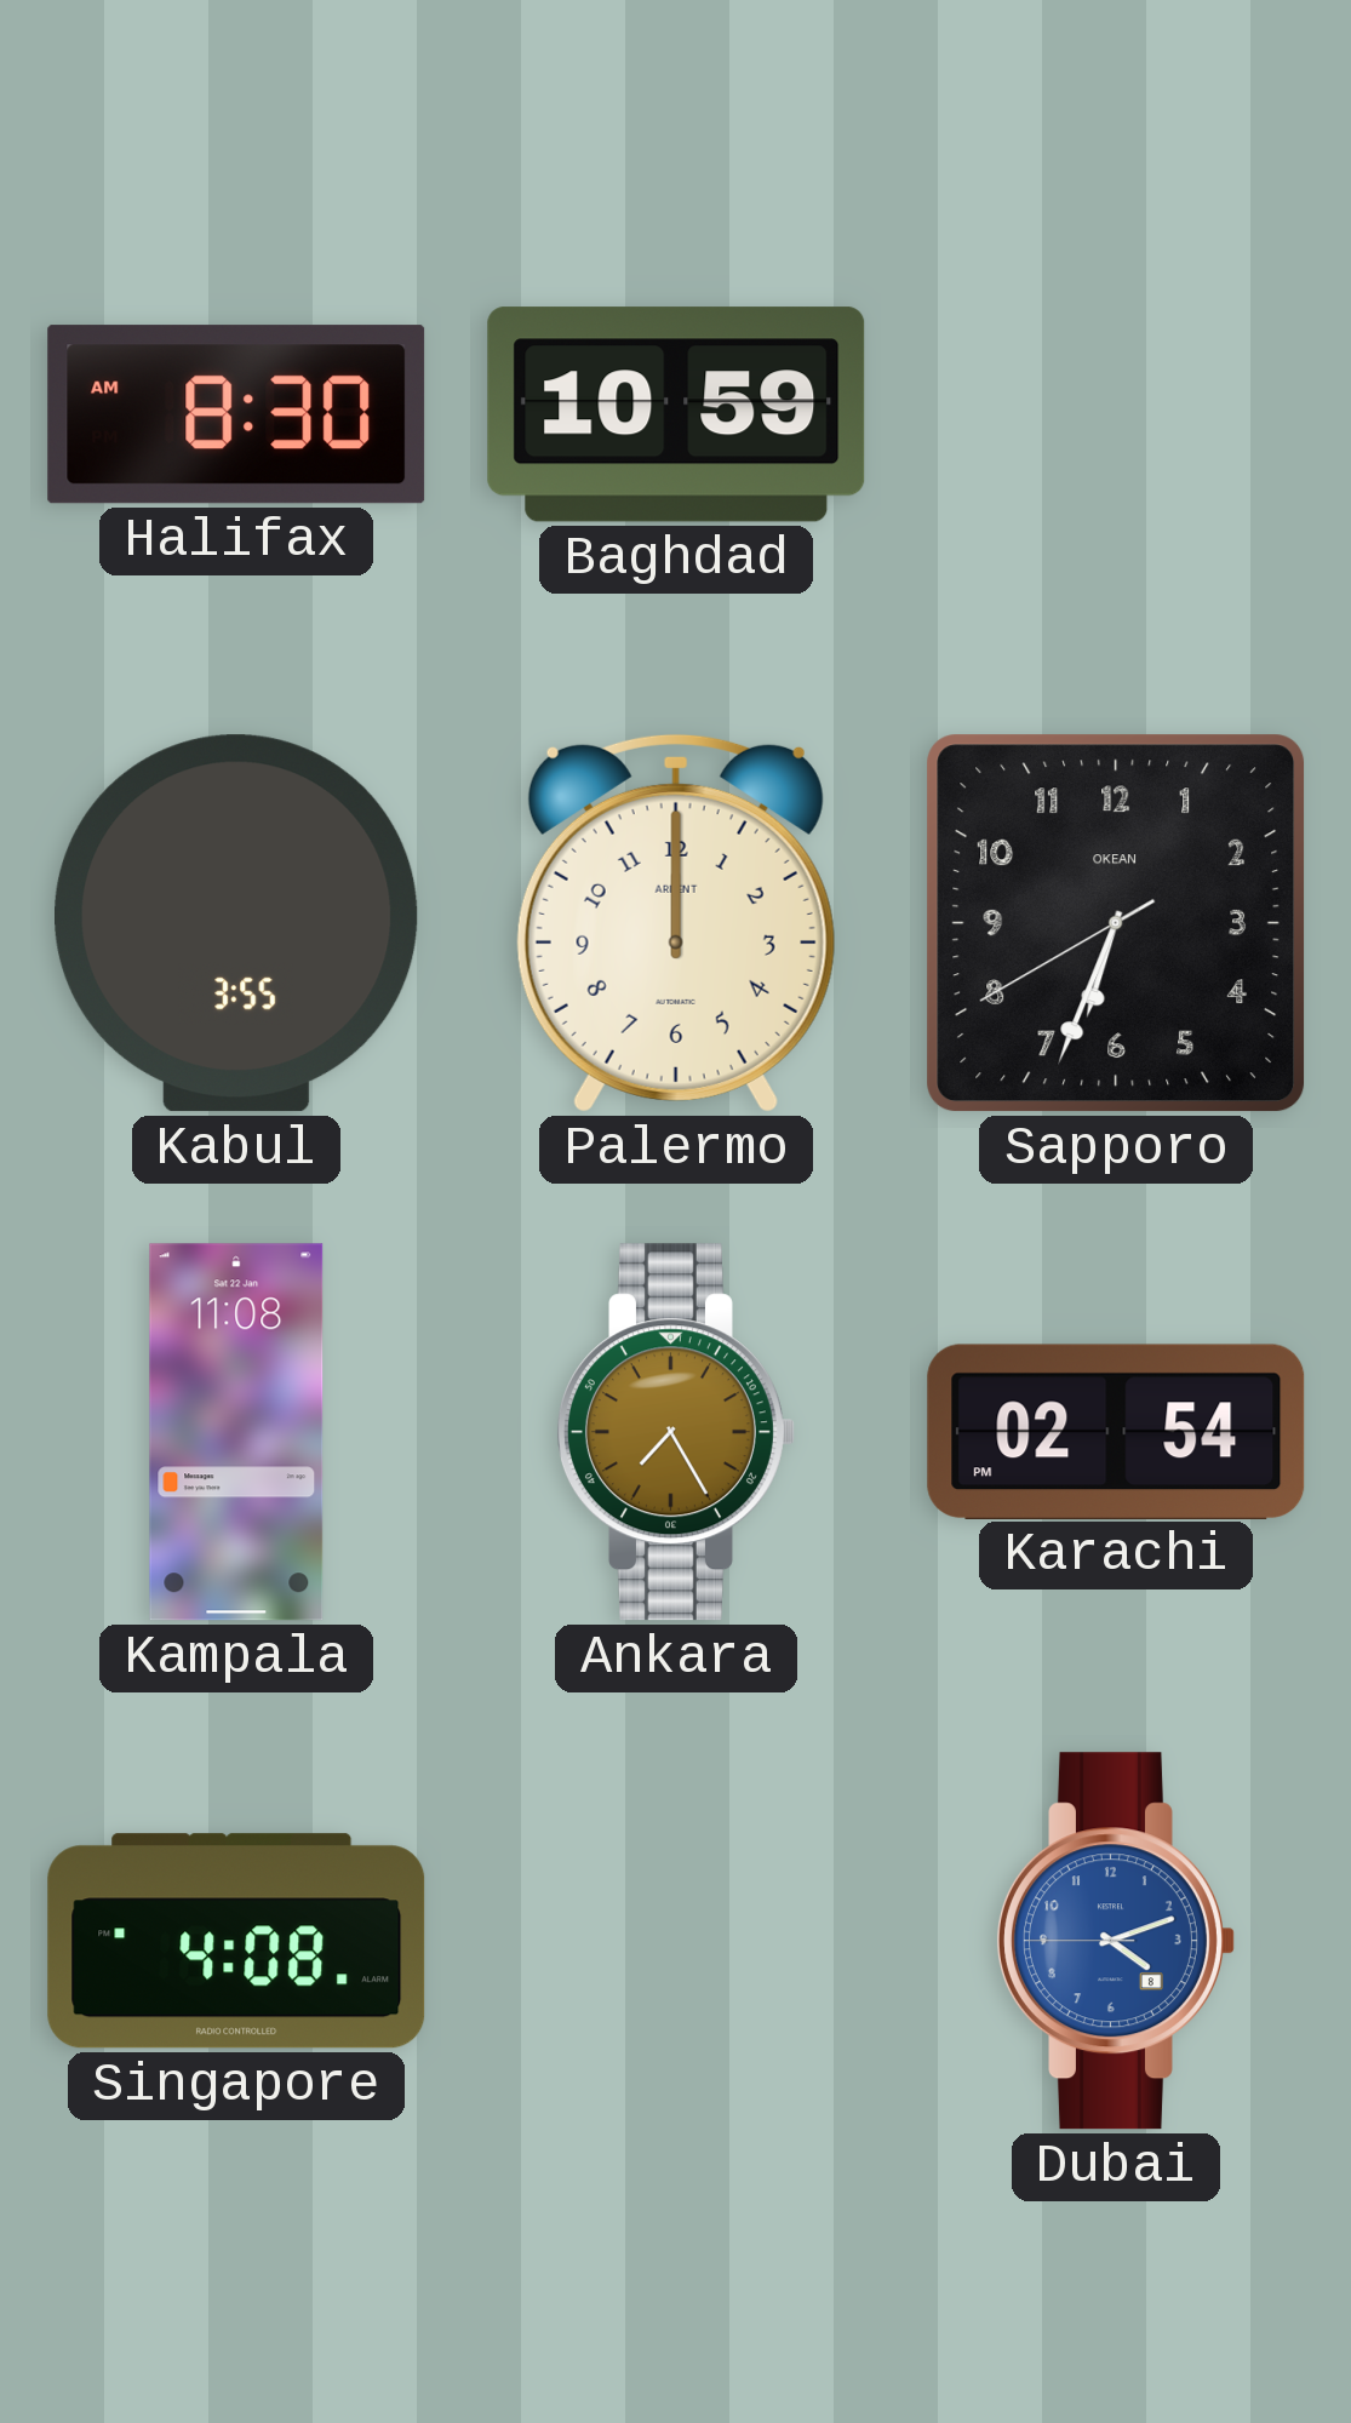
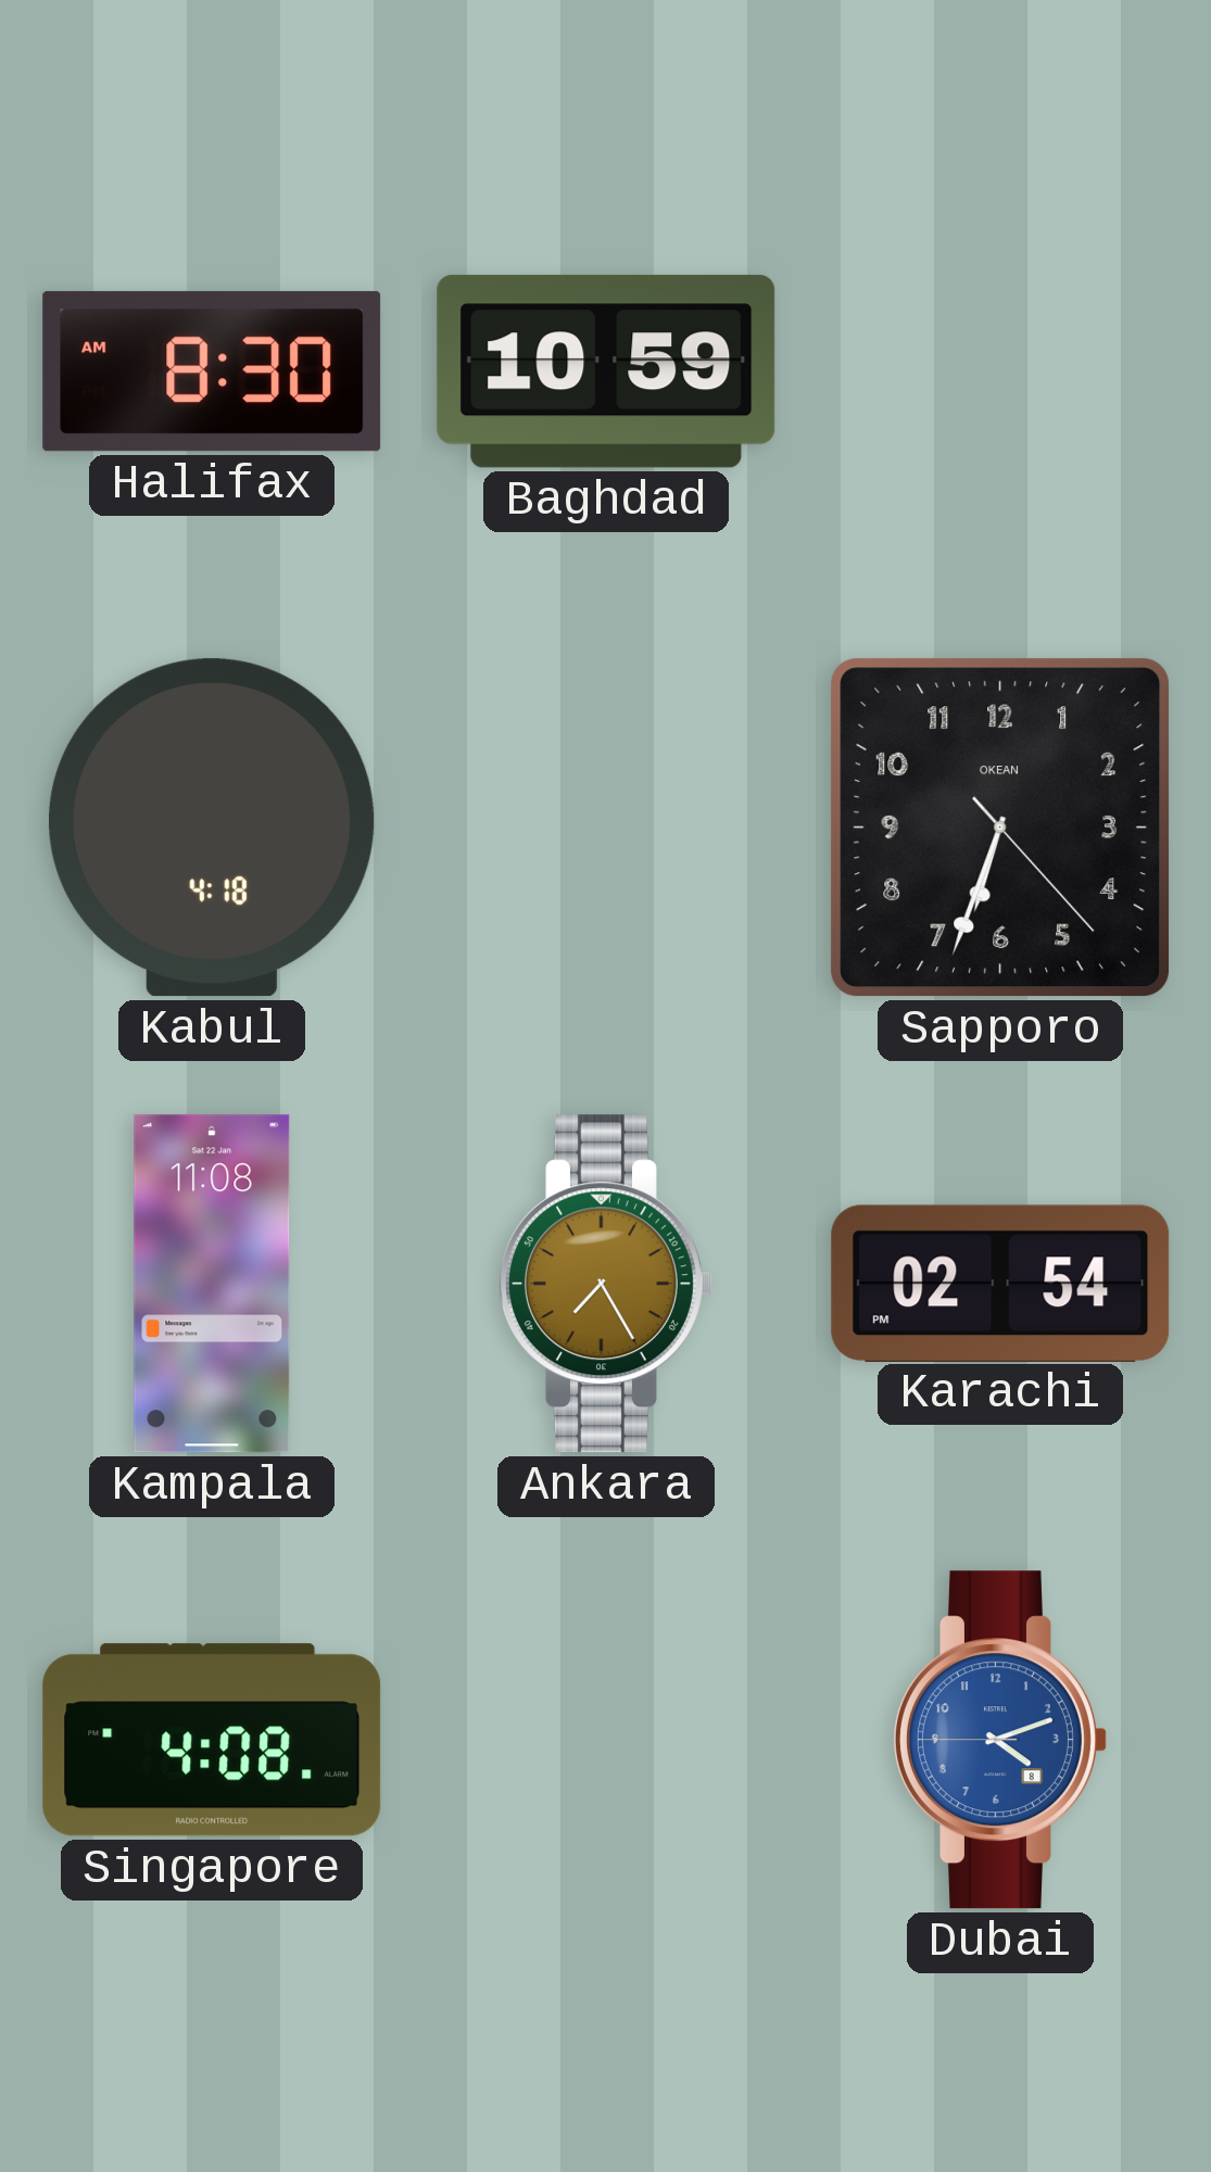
Kabul: 3:55 -> 4:18 (213, 828)
Palermo: 12:00 -> none (676, 923)
Sapporo: 6:33:40 -> 6:33:23 (1000, 828)
